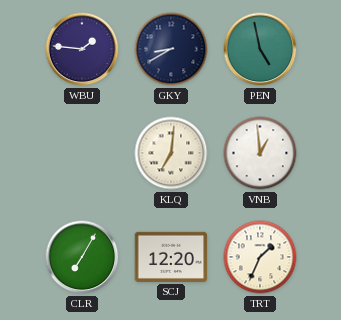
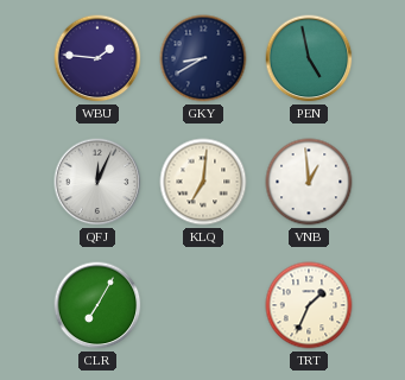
QFJ: none -> 12:04 (97, 182)
SCJ: 12:20 -> none (171, 257)
